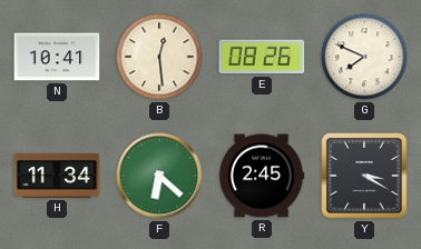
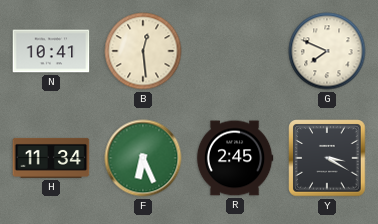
E: 08:26 -> none (262, 57)
F: 6:22 -> 6:26 (143, 158)
